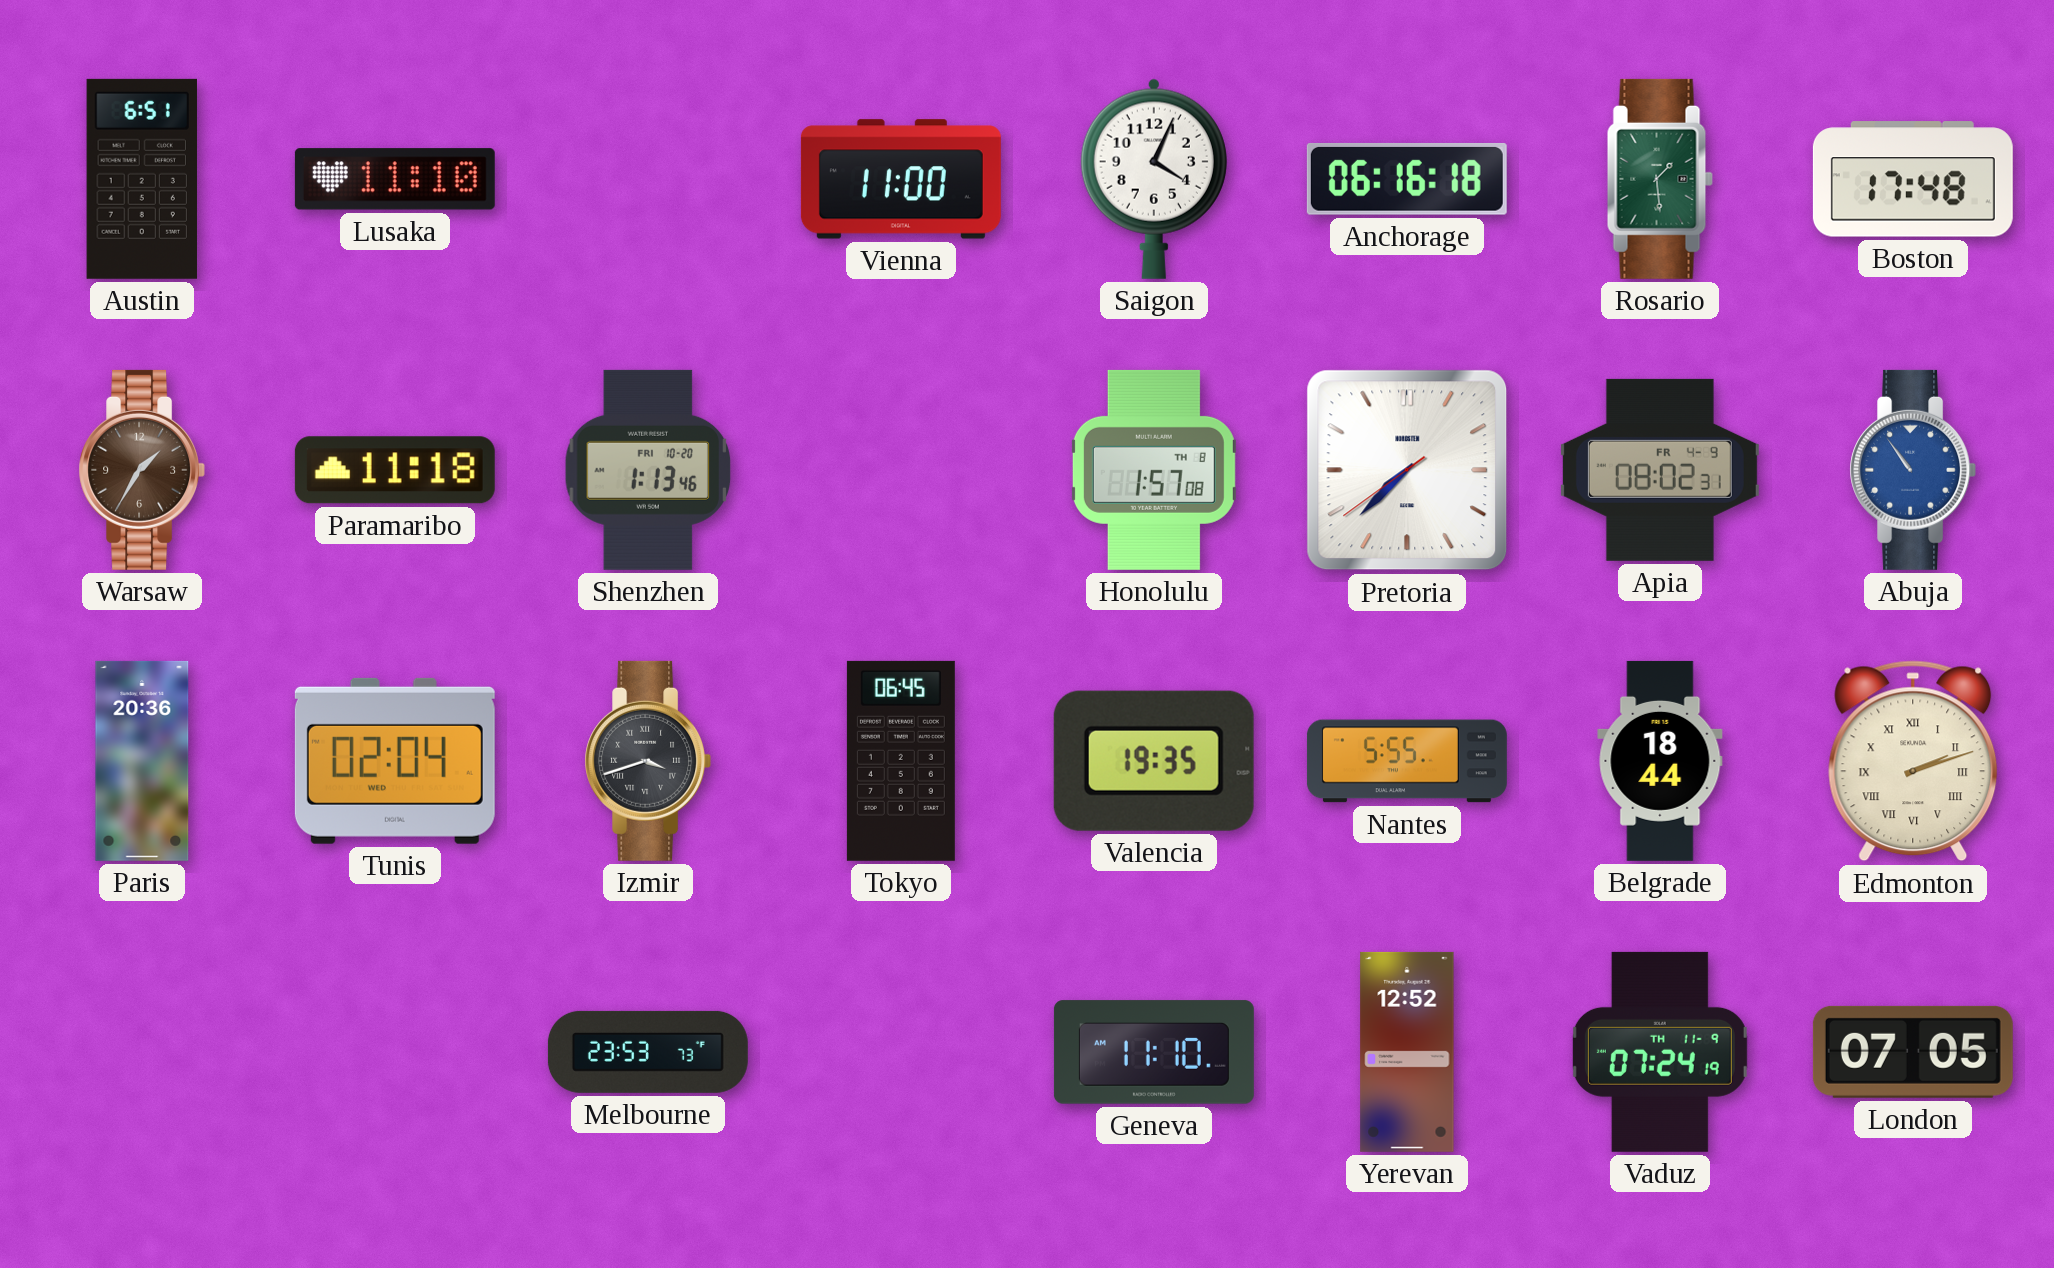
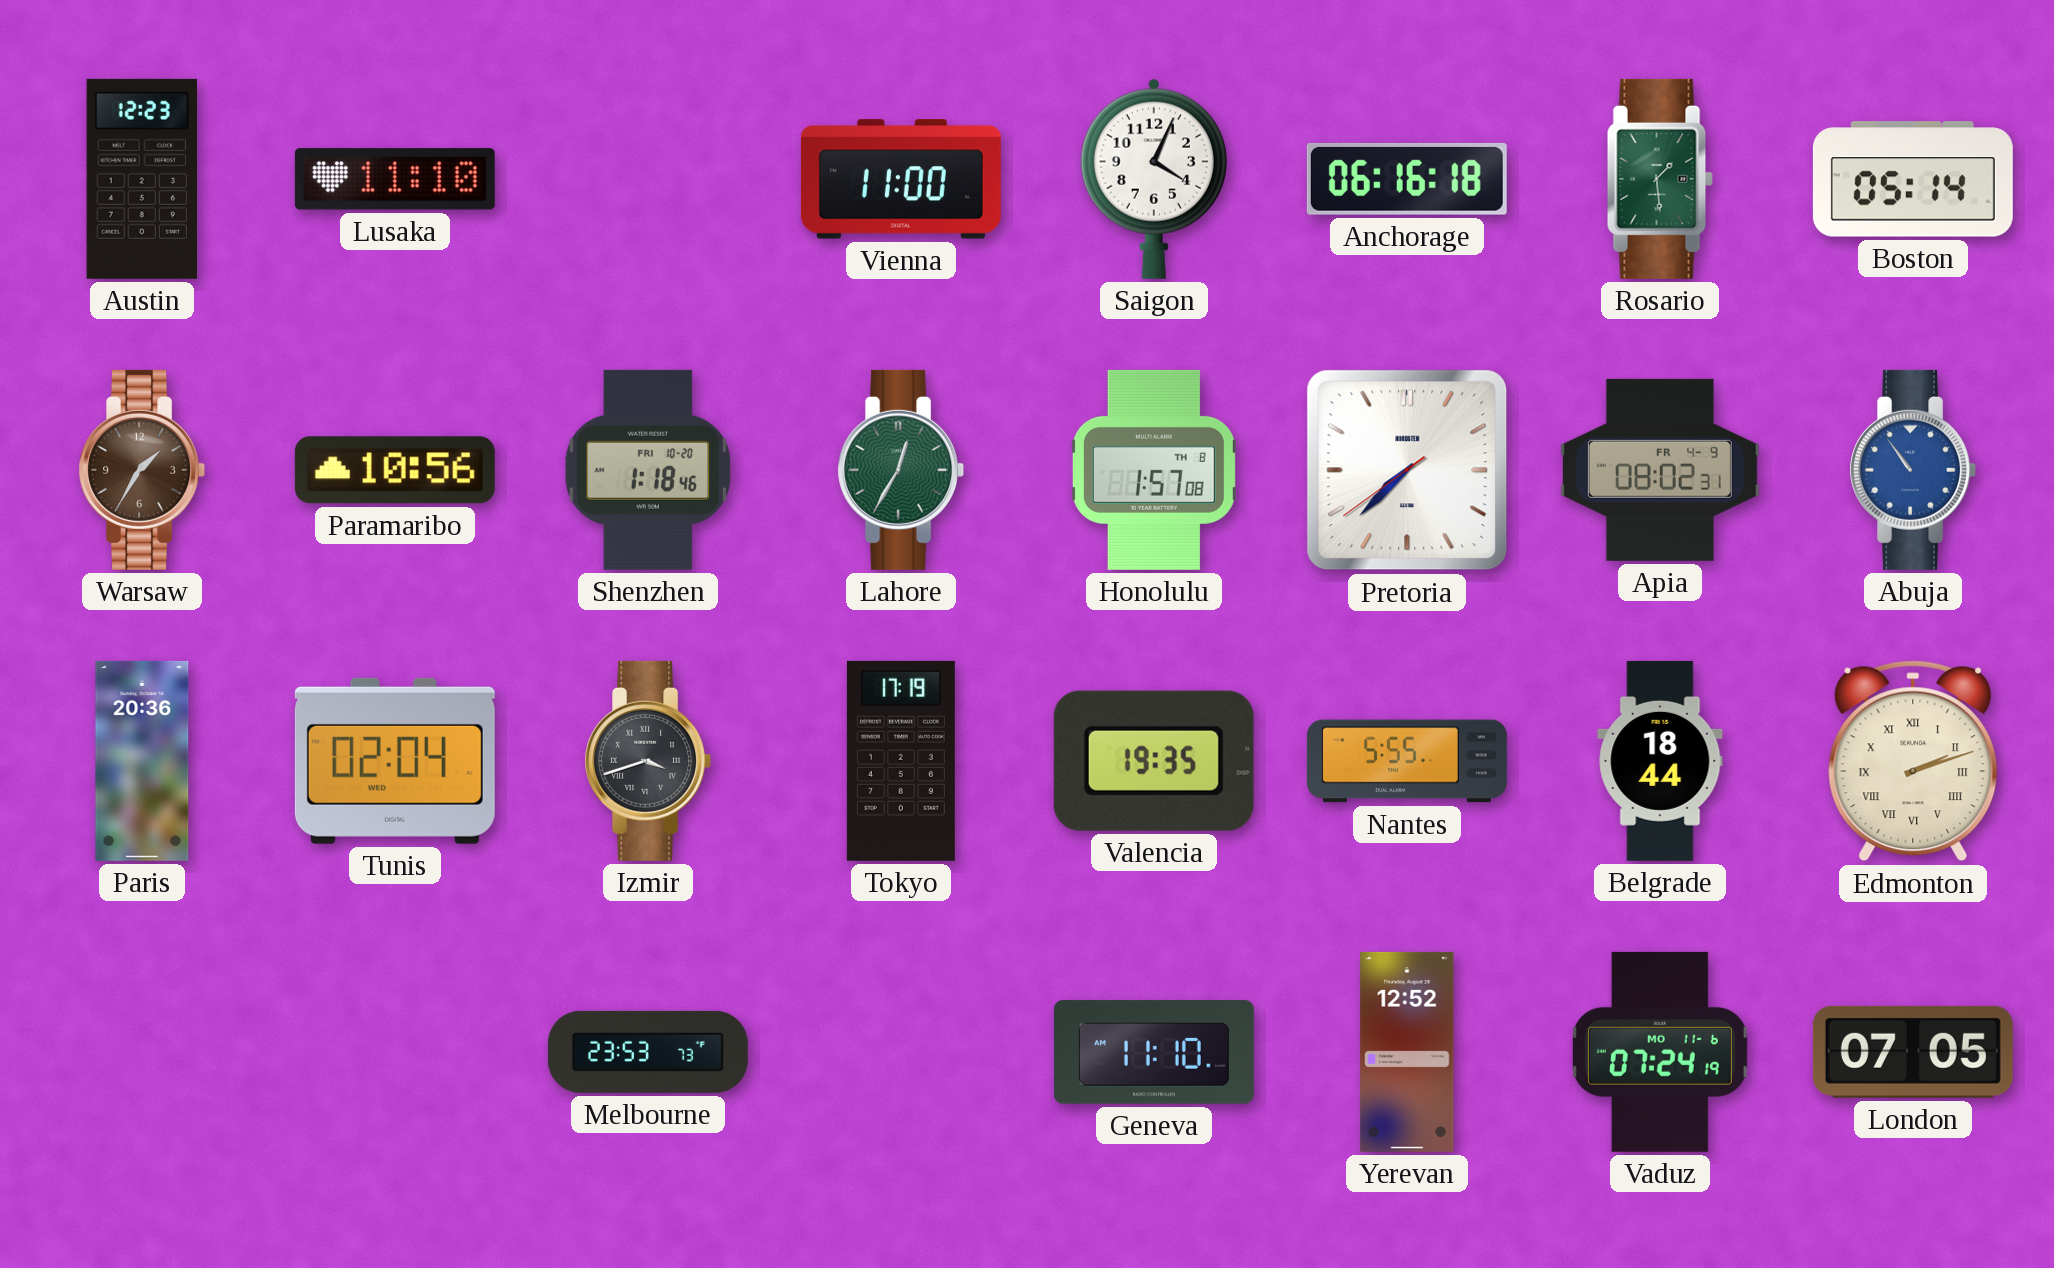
Austin: 6:51 -> 12:23 (142, 179)
Boston: 17:48 -> 05:14 (1913, 179)
Paramaribo: 11:18 -> 10:56 (395, 470)
Shenzhen: 1:13 -> 1:18 (648, 470)
Lahore: none -> 12:35 (901, 470)
Tokyo: 06:45 -> 17:19 (901, 761)
Vaduz date: TH 11-9 -> MO 11-6 (1660, 1052)
